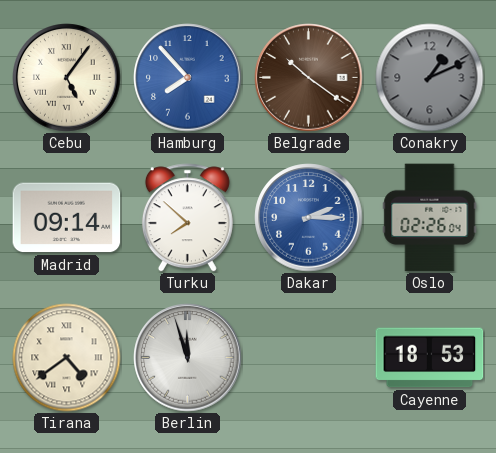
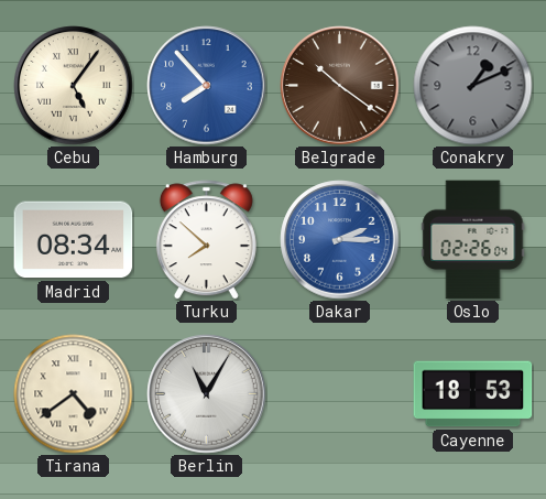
Madrid: 09:14 -> 08:34 (74, 240)
Berlin: 11:57 -> 11:05 (207, 394)
